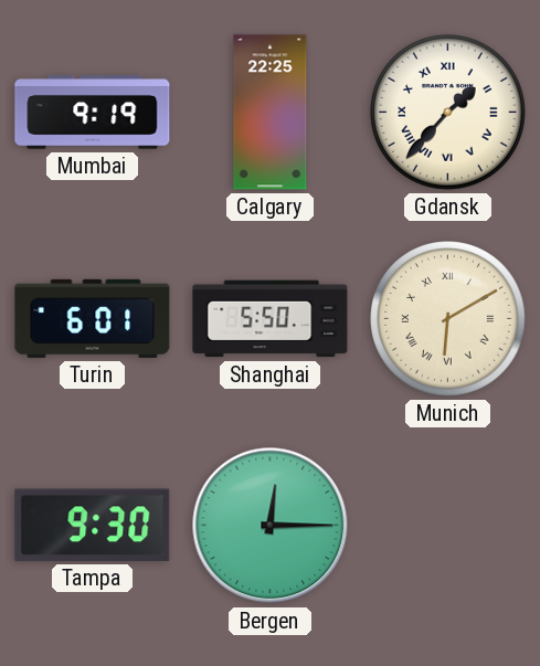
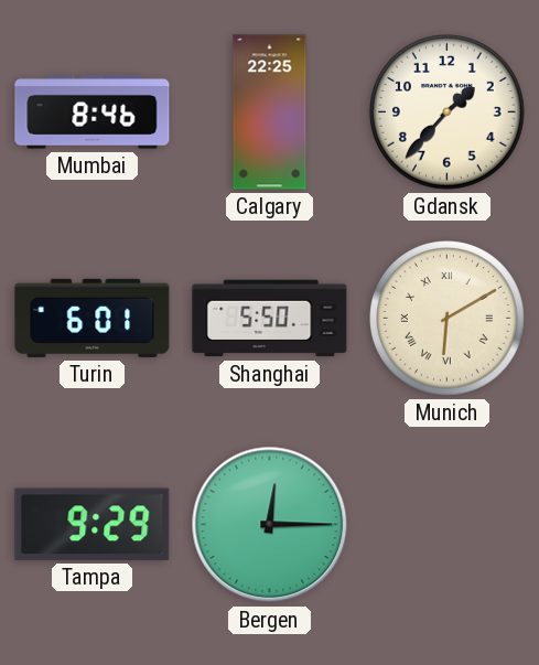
Mumbai: 9:19 -> 8:46 (93, 112)
Gdansk numerals: Roman -> Arabic (448, 112)
Tampa: 9:30 -> 9:29 (93, 524)
